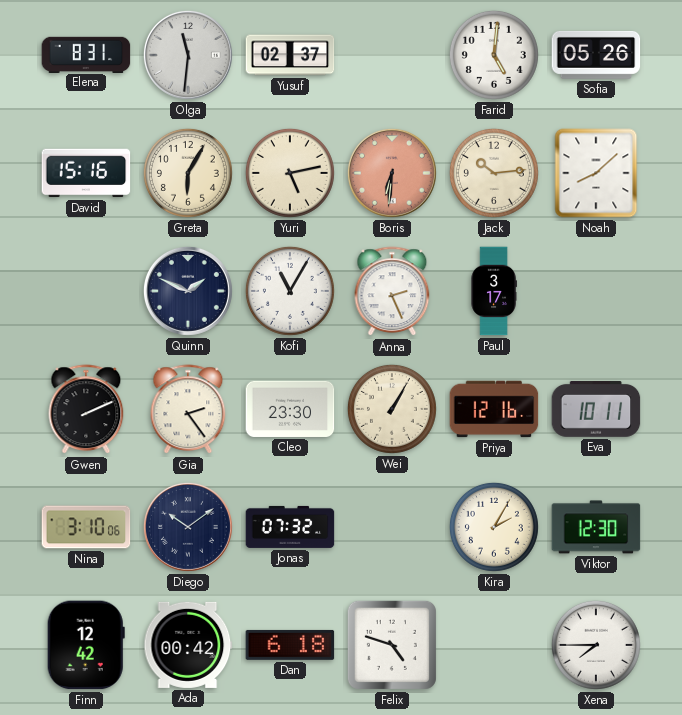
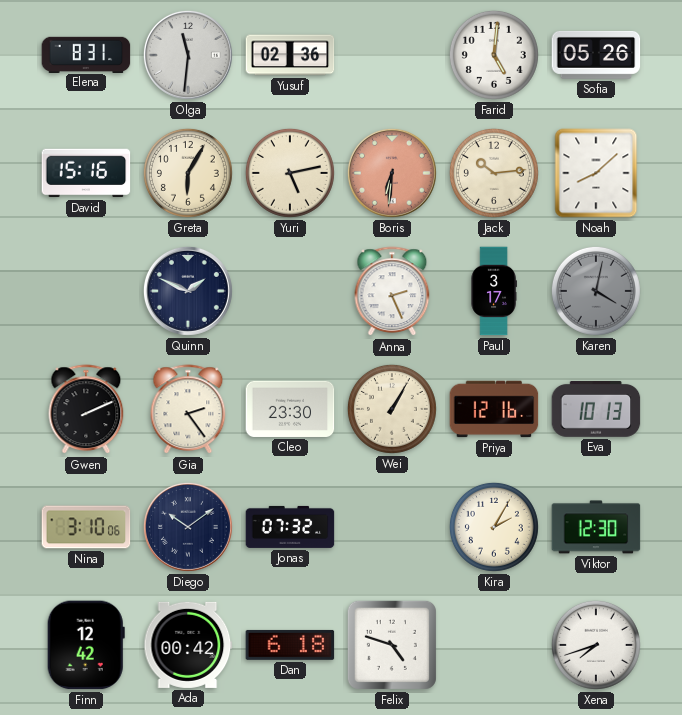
Yusuf: 02:37 -> 02:36 (290, 55)
Kofi: 11:05 -> none (290, 291)
Karen: none -> 4:02 (596, 291)
Eva: 10:11 -> 10:13 (596, 410)
Xena: 7:45 -> 7:42 (596, 645)
